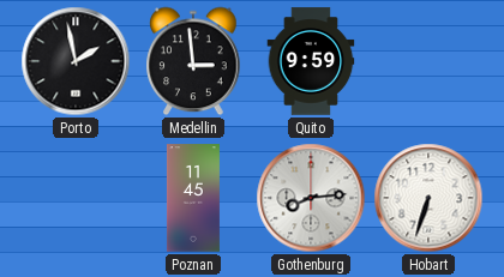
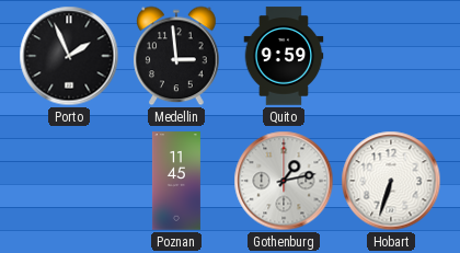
Porto: 1:58 -> 1:56 (69, 56)
Gothenburg: 8:14 -> 1:13 (284, 181)
